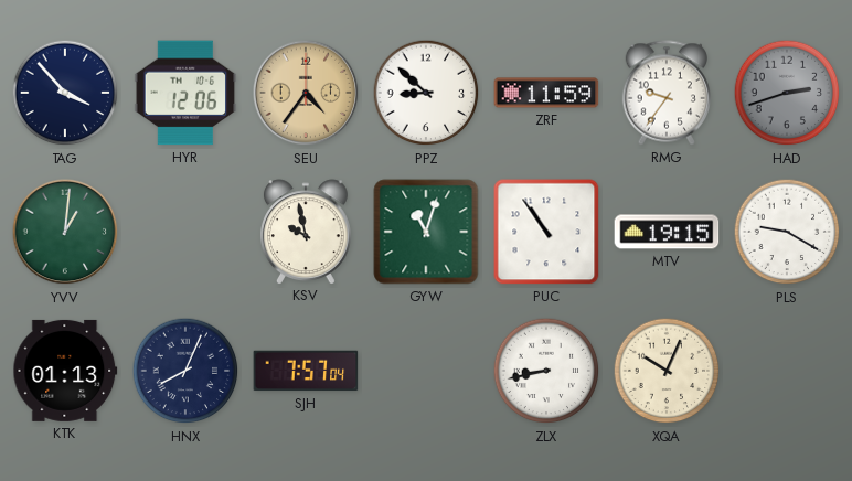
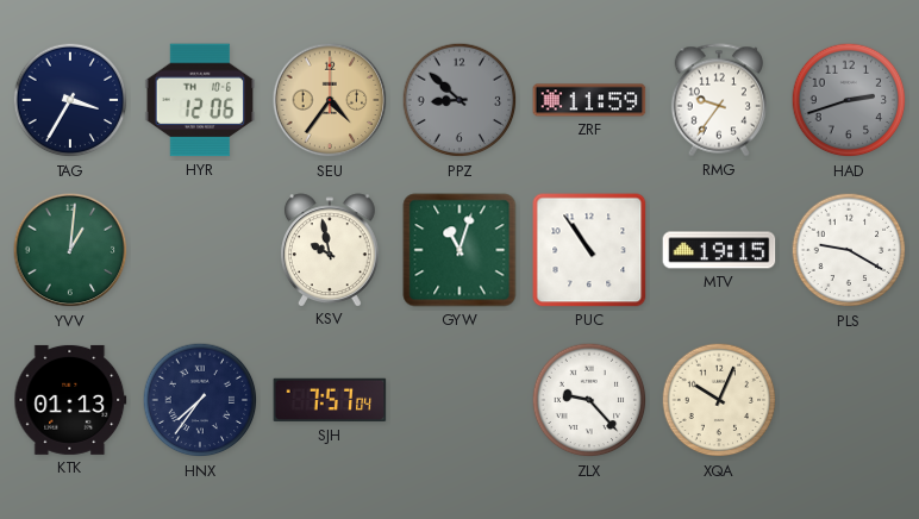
TAG: 3:53 -> 3:35 (70, 100)
PPZ dial: white -> grey (459, 100)
HNX: 8:04 -> 7:36 (200, 400)
ZLX: 8:43 -> 9:23 (589, 400)
